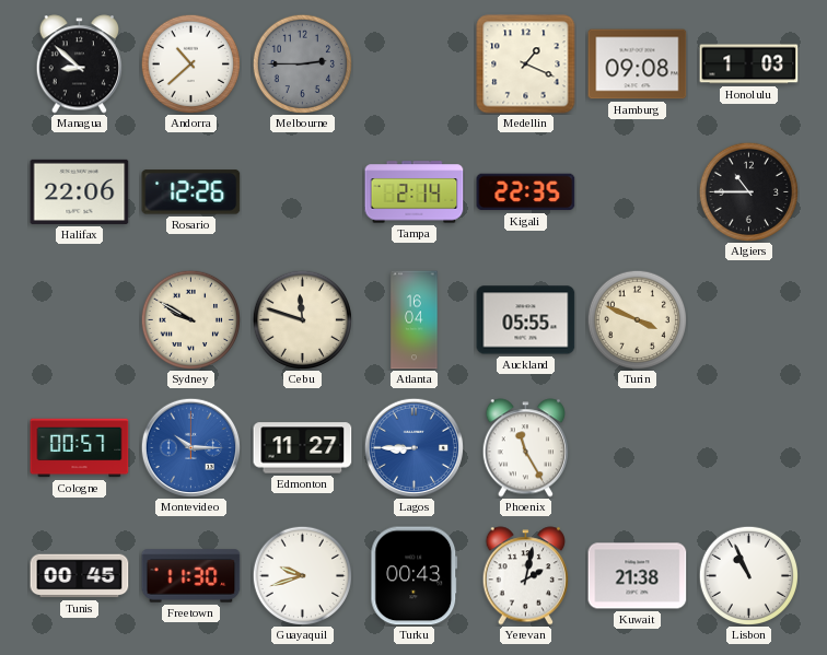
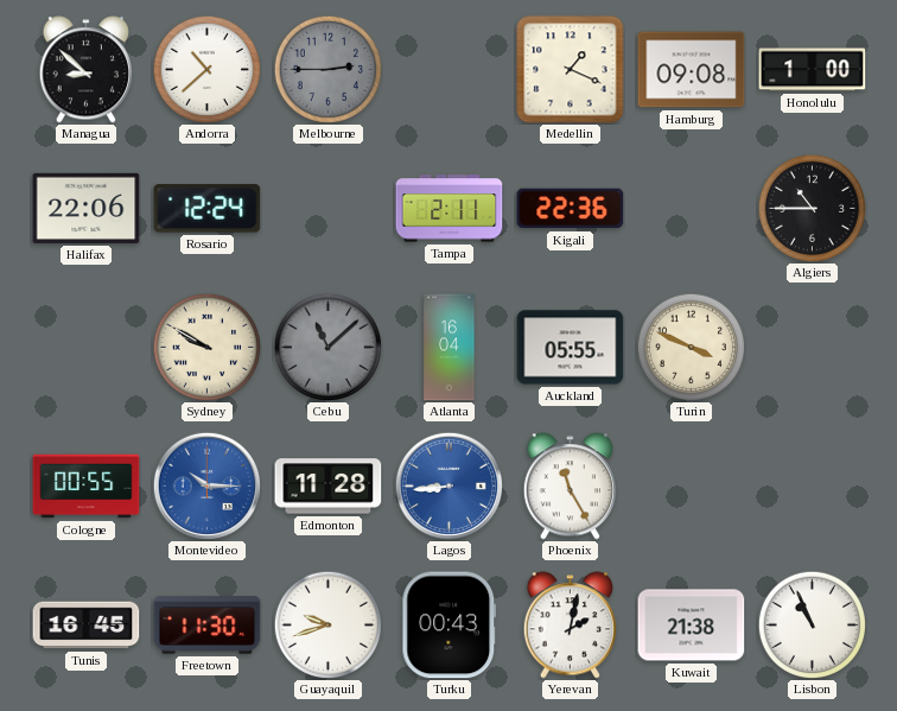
Honolulu: 1:03 -> 1:00 (813, 70)
Rosario: 12:26 -> 12:24 (208, 209)
Tampa: 2:14 -> 2:11 (450, 209)
Kigali: 22:35 -> 22:36 (571, 209)
Cebu: 11:48 -> 11:08 (327, 347)
Cebu dial: cream -> grey (327, 347)
Cologne: 00:57 -> 00:55 (87, 487)
Edmonton: 11:27 -> 11:28 (329, 487)
Lagos: 8:45 -> 8:44 (448, 485)
Tunis: 00:45 -> 16:45 (87, 626)
